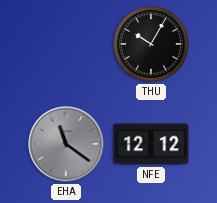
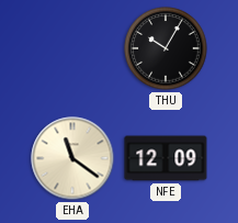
EHA dial: grey -> cream (72, 158)
NFE: 12:12 -> 12:09 (166, 158)
